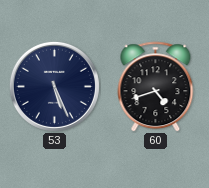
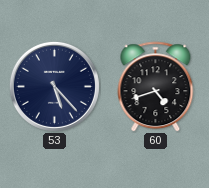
53: 5:26 -> 5:23 (54, 86)
